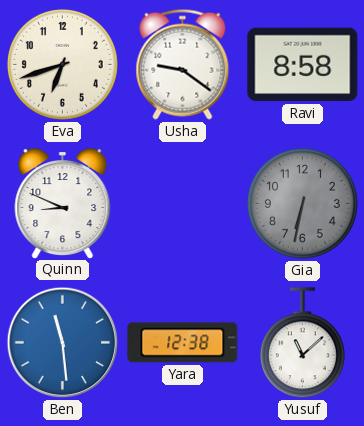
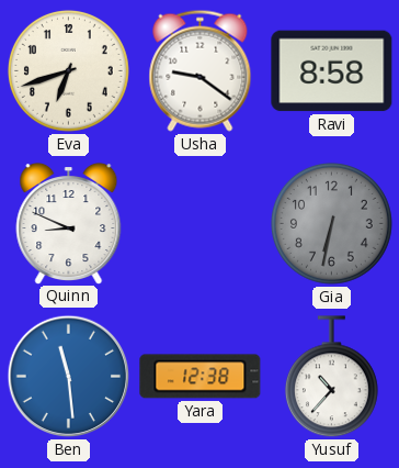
Yusuf: 11:08 -> 10:37 (331, 377)
